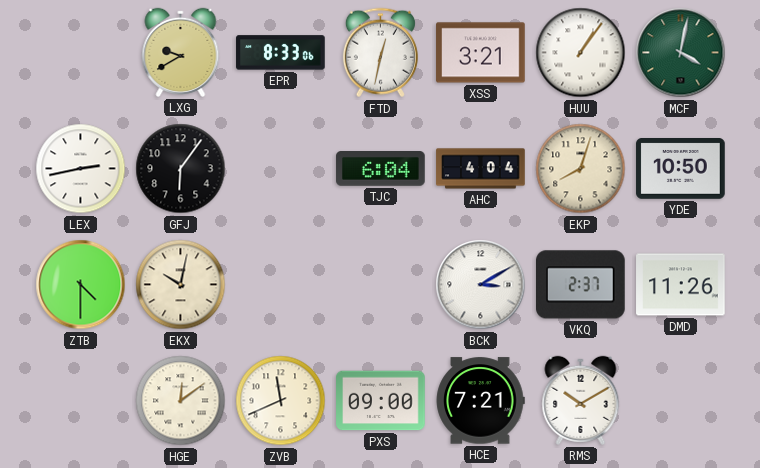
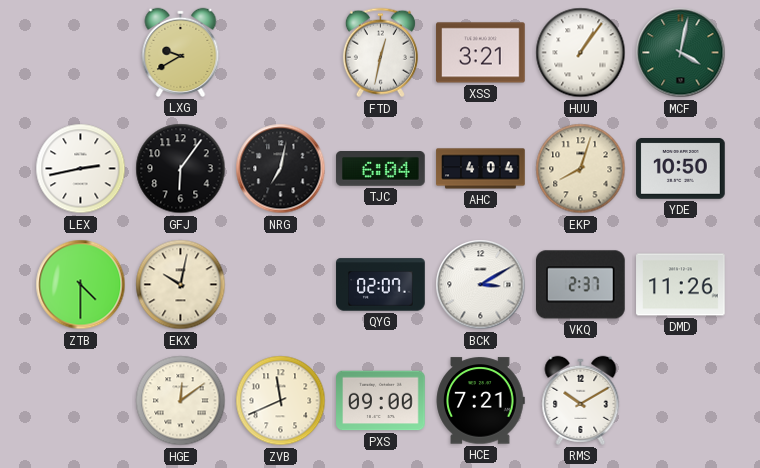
EPR: 8:33 -> none (281, 53)
NRG: none -> 7:02 (281, 169)
QYG: none -> 02:07 (381, 285)
